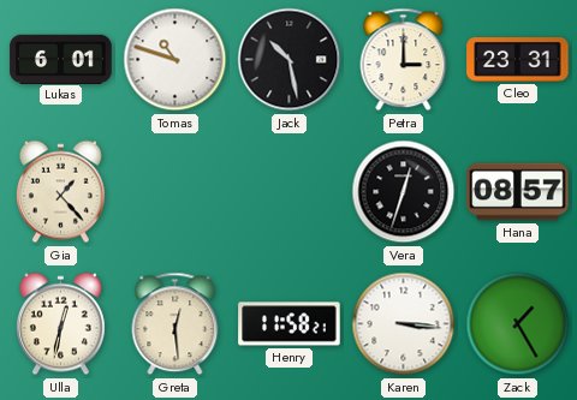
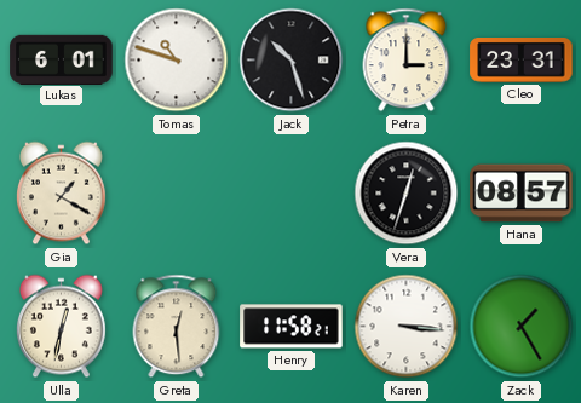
Jack: 10:28 -> 10:27 (292, 61)
Gia: 1:23 -> 1:20 (61, 194)
